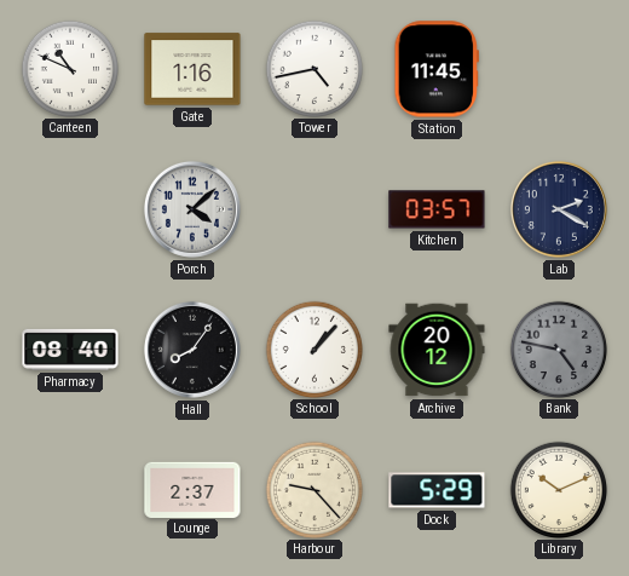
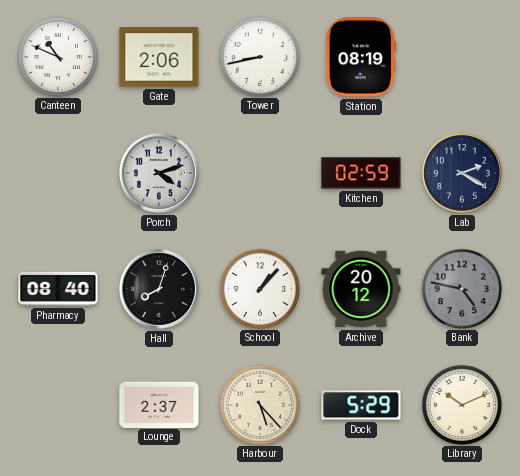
Gate: 1:16 -> 2:06 (159, 57)
Tower: 4:43 -> 8:43 (259, 56)
Station: 11:45 -> 08:19 (360, 57)
Porch: 4:08 -> 4:12 (159, 173)
Kitchen: 03:57 -> 02:59 (361, 173)
Hall: 8:06 -> 8:03 (159, 289)
Harbour: 9:23 -> 5:23 (259, 404)
